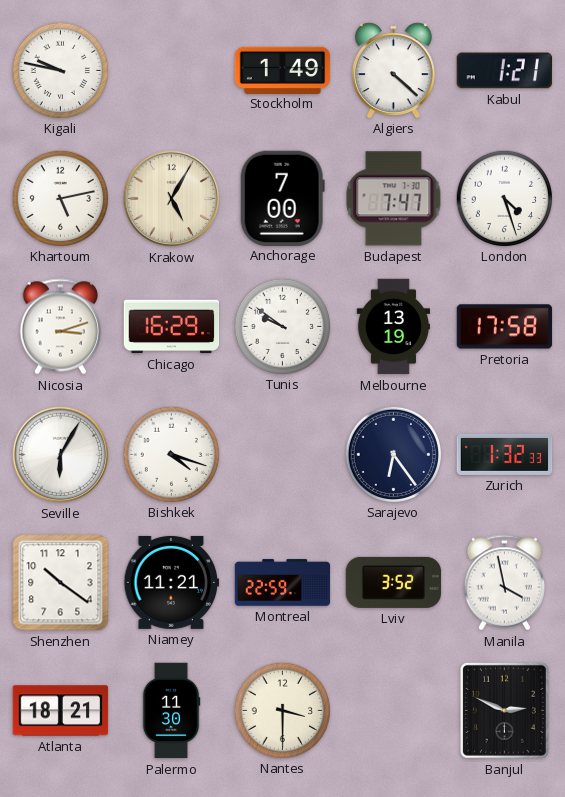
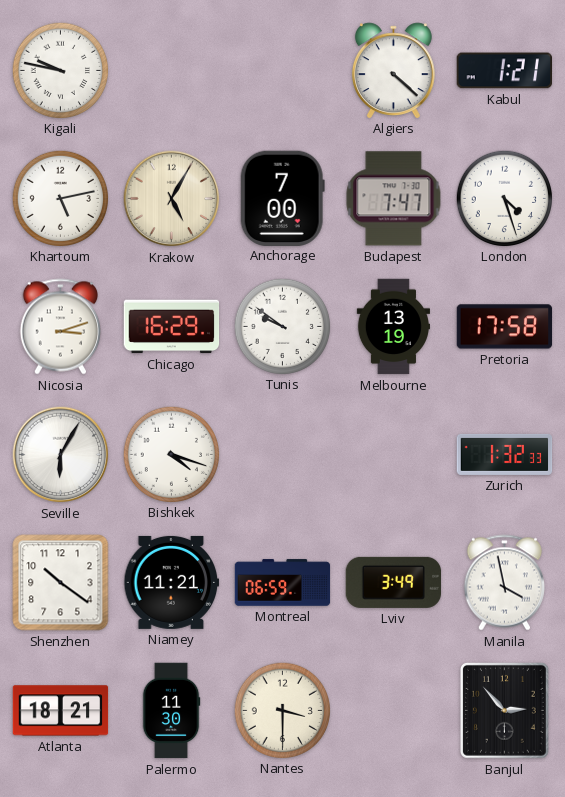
Stockholm: 1:49 -> none (283, 70)
Sarajevo: 6:24 -> none (393, 454)
Montreal: 22:59 -> 06:59 (283, 583)
Lviv: 3:52 -> 3:49 (394, 582)
Banjul: 2:49 -> 2:53 (504, 710)
